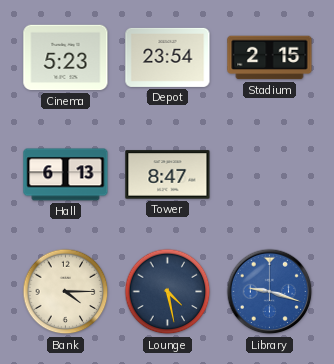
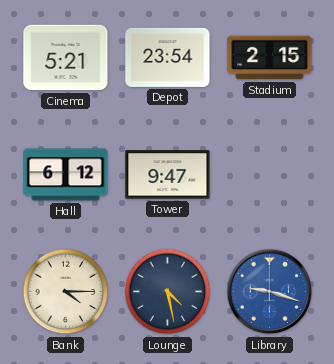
Cinema: 5:23 -> 5:21 (66, 58)
Hall: 6:13 -> 6:12 (66, 175)
Tower: 8:47 -> 9:47 (168, 175)
